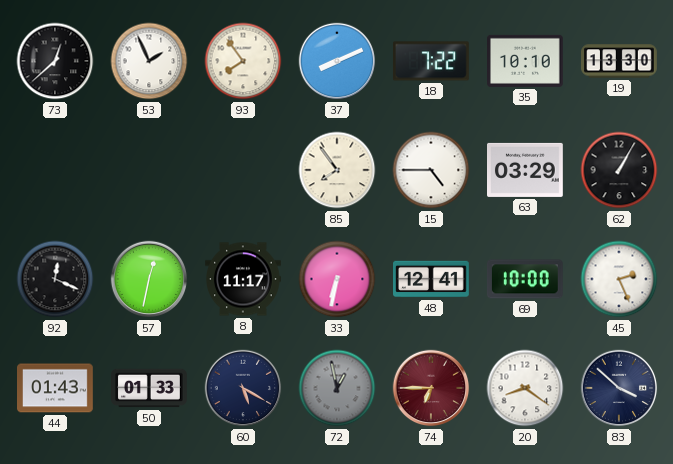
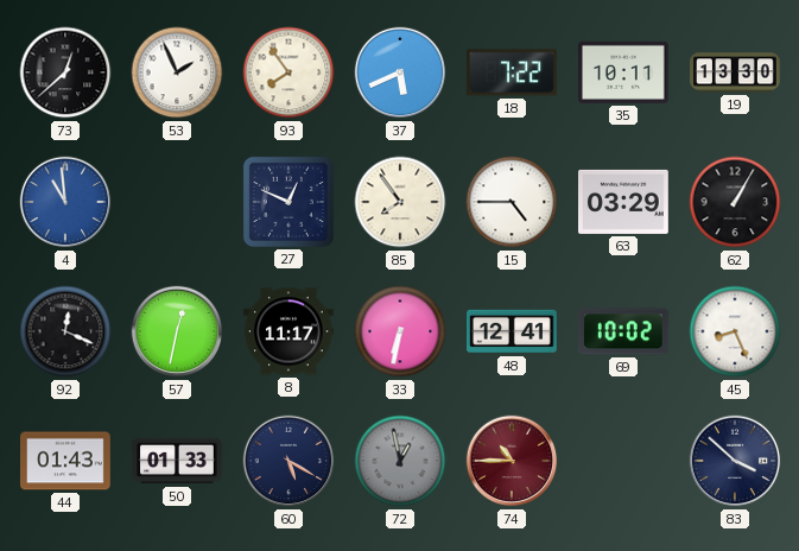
37: 8:11 -> 5:41 (400, 72)
35: 10:10 -> 10:11 (624, 72)
4: none -> 10:59 (65, 202)
27: none -> 12:49 (288, 202)
69: 10:00 -> 10:02 (623, 331)
45: 2:26 -> 8:26 (735, 331)
74: 6:45 -> 10:45 (512, 461)
20: 8:21 -> none (525, 388)
